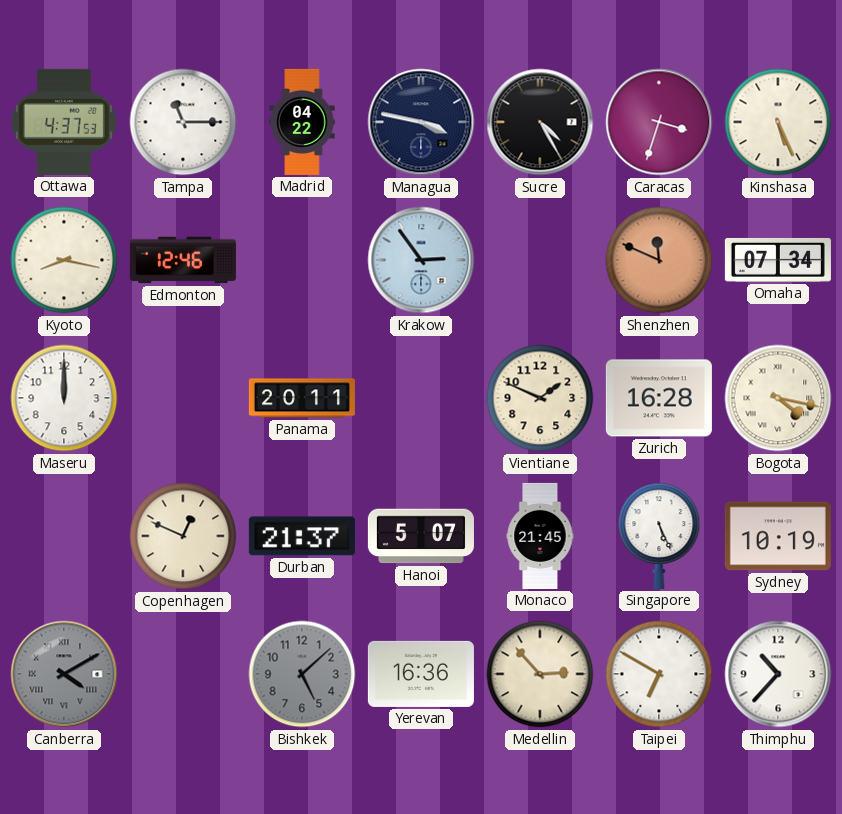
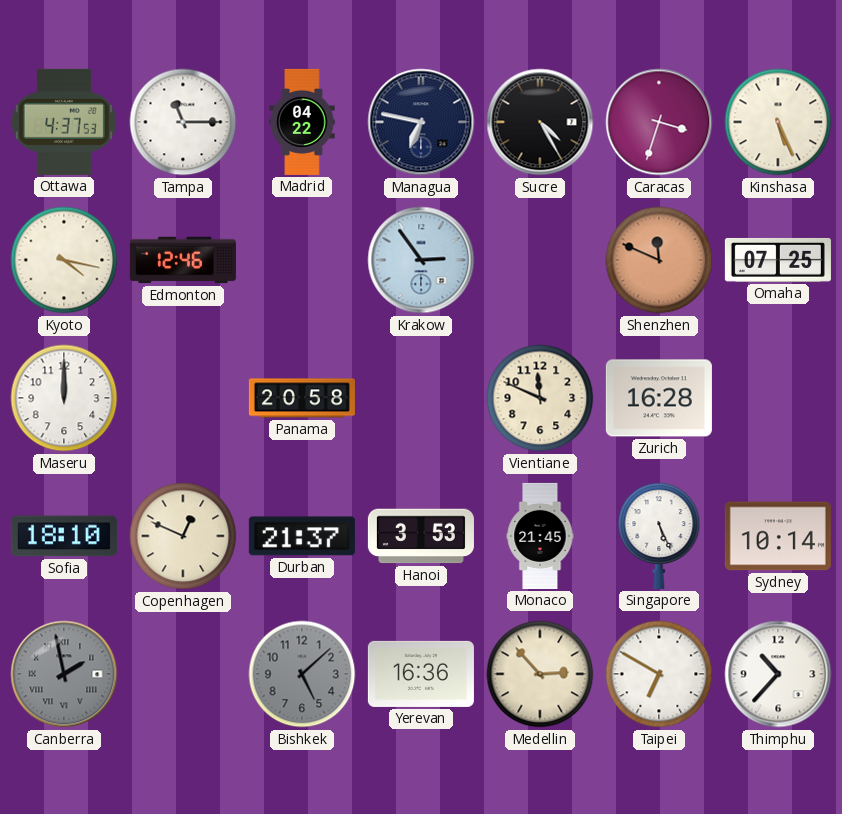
Managua: 3:47 -> 6:47 (421, 122)
Kyoto: 8:17 -> 4:17 (64, 260)
Omaha: 07:34 -> 07:25 (778, 260)
Panama: 20:11 -> 20:58 (302, 398)
Vientiane: 1:49 -> 11:49 (540, 398)
Bogota: 4:17 -> none (778, 398)
Sofia: none -> 18:10 (64, 536)
Hanoi: 5:07 -> 3:53 (421, 536)
Sydney: 10:19 -> 10:14 (778, 536)
Canberra: 4:10 -> 1:58 (64, 674)
